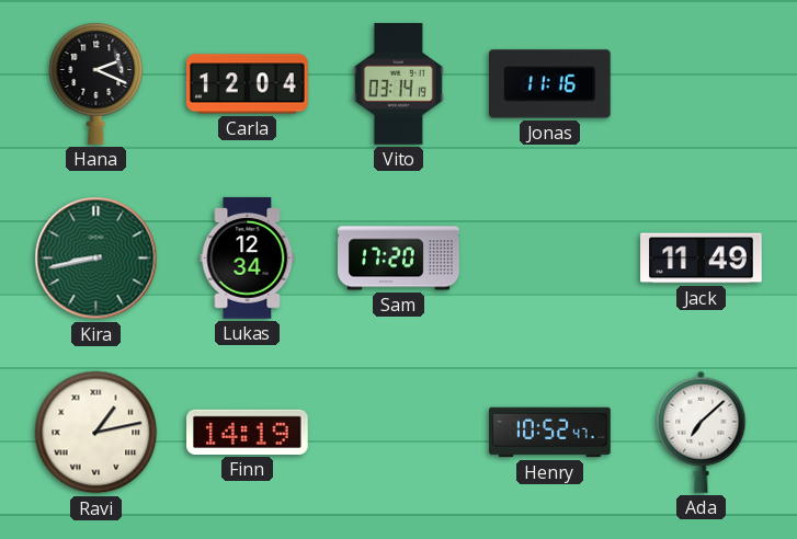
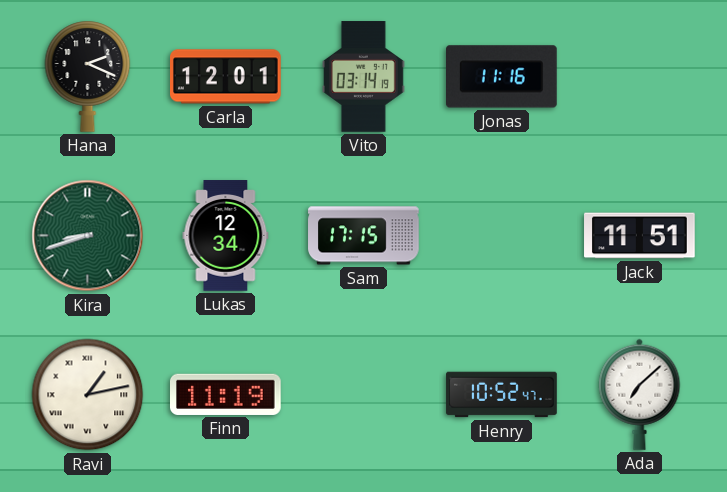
Carla: 12:04 -> 12:01 (226, 77)
Kira: 8:43 -> 8:42 (88, 236)
Sam: 17:20 -> 17:15 (364, 236)
Jack: 11:49 -> 11:51 (640, 236)
Finn: 14:19 -> 11:19 (226, 394)
